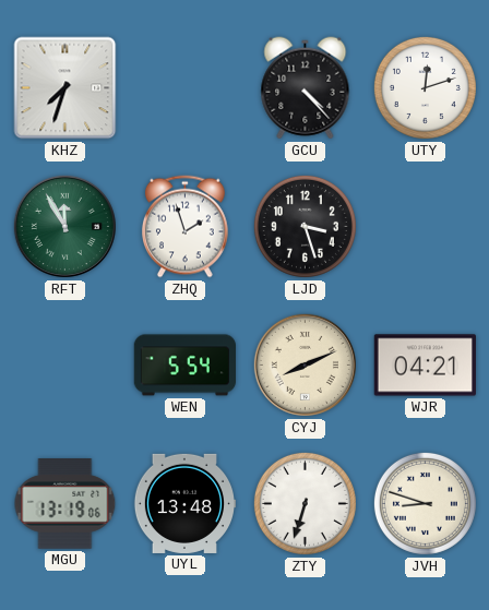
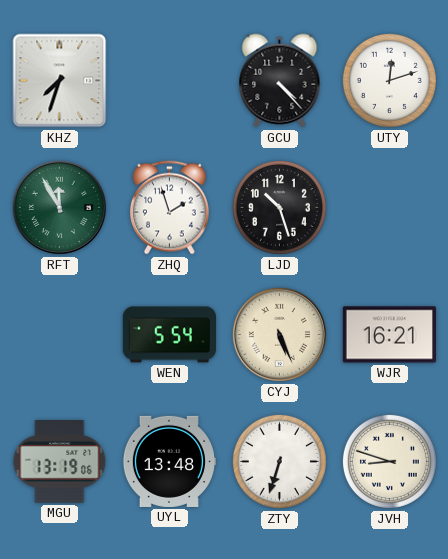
LJD: 3:27 -> 10:27 (279, 207)
CYJ: 8:11 -> 5:26 (279, 334)
WJR: 04:21 -> 16:21 (389, 335)
